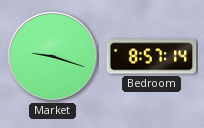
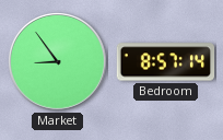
Market: 9:18 -> 8:54 (58, 62)
